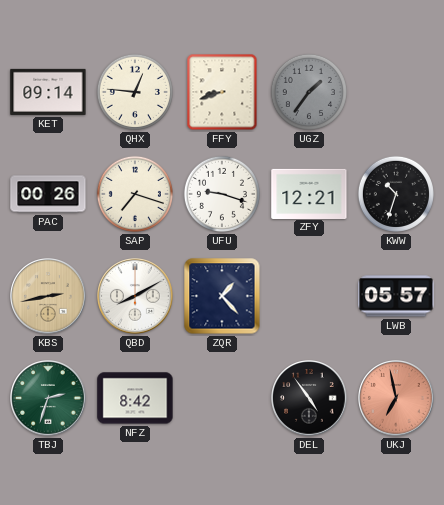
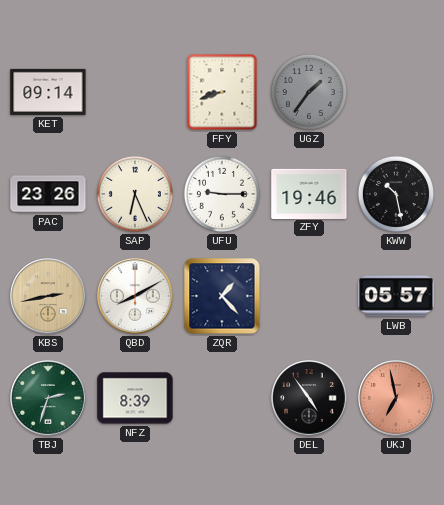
QHX: 12:46 -> none (135, 92)
PAC: 00:26 -> 23:26 (48, 194)
SAP: 7:18 -> 6:26 (135, 194)
UFU: 9:18 -> 9:15 (222, 194)
ZFY: 12:21 -> 19:46 (309, 193)
KWW: 10:33 -> 10:28 (396, 194)
NFZ: 8:42 -> 8:39 (135, 398)
